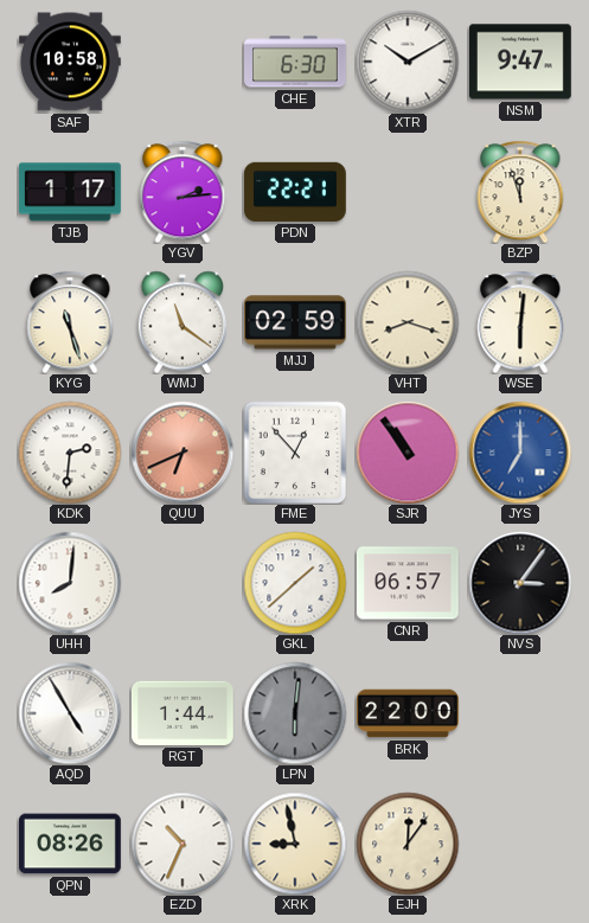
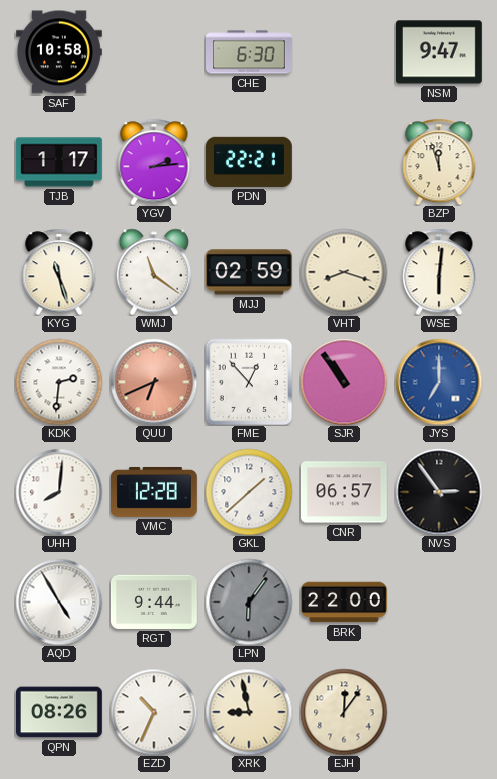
XTR: 10:10 -> none (408, 62)
VMC: none -> 12:28 (155, 492)
NVS: 3:06 -> 2:54 (439, 492)
RGT: 1:44 -> 9:44 (154, 602)
LPN: 6:01 -> 6:06 (249, 602)
